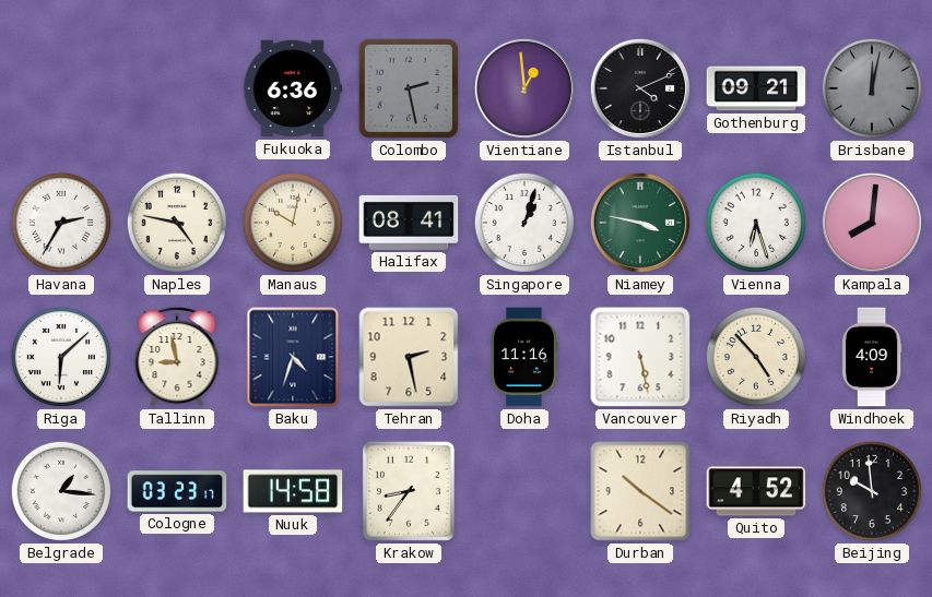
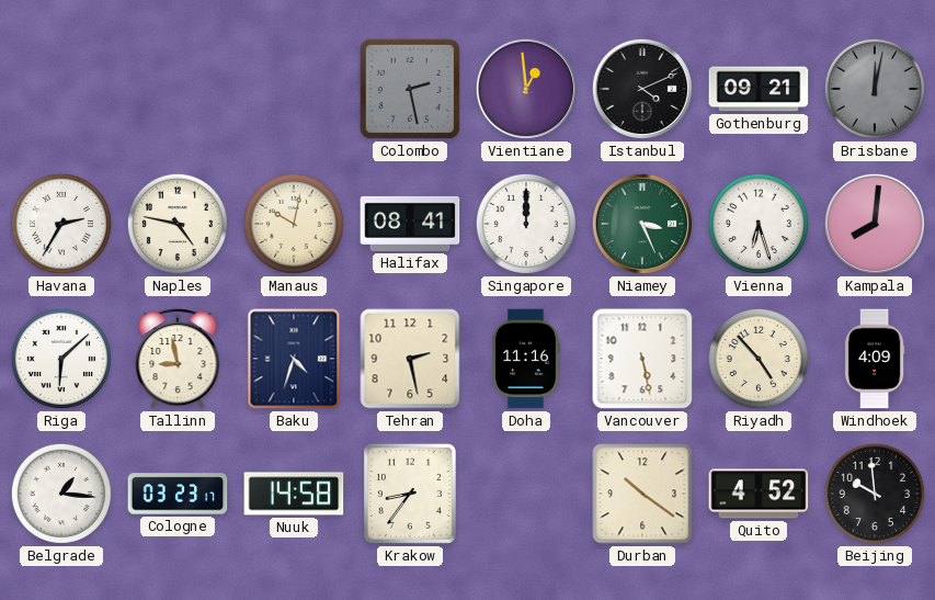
Fukuoka: 6:36 -> none (293, 88)
Singapore: 1:03 -> 12:00 (526, 224)
Niamey: 3:47 -> 3:26 (642, 224)
